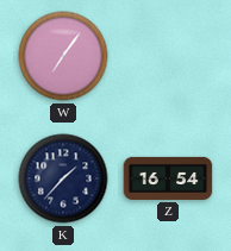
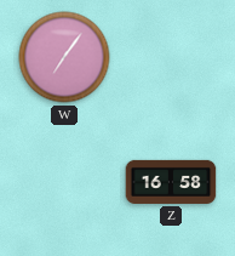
K: 1:37 -> none (63, 178)
Z: 16:54 -> 16:58 (171, 182)
